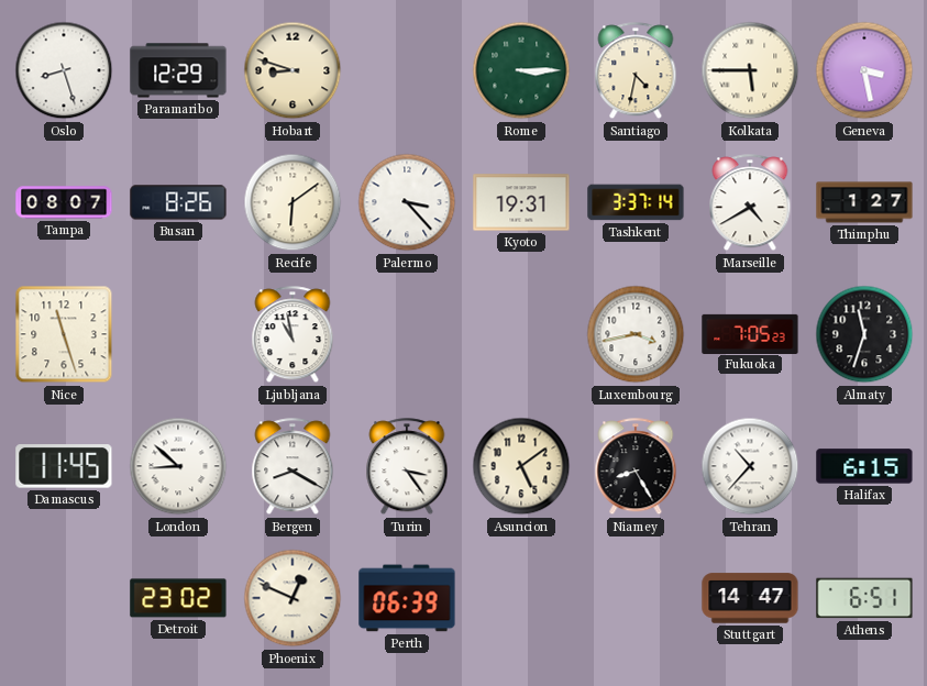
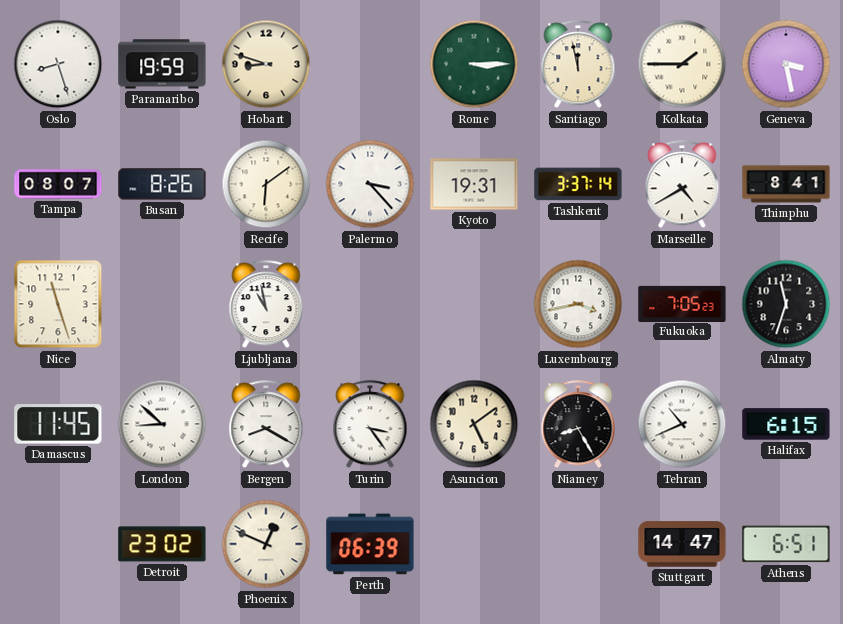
Paramaribo: 12:29 -> 19:59 (162, 64)
Santiago: 4:32 -> 11:58 (578, 65)
Kolkata: 5:45 -> 1:45 (682, 64)
Thimphu: 1:27 -> 8:41 (786, 184)
Tehran: 10:37 -> 10:41 (682, 424)
